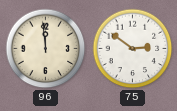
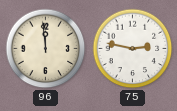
75: 2:51 -> 2:47 (133, 49)
